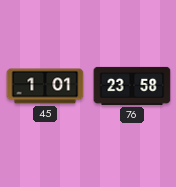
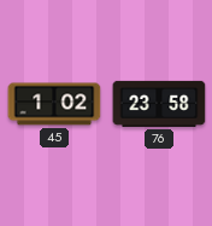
45: 1:01 -> 1:02 (54, 104)
